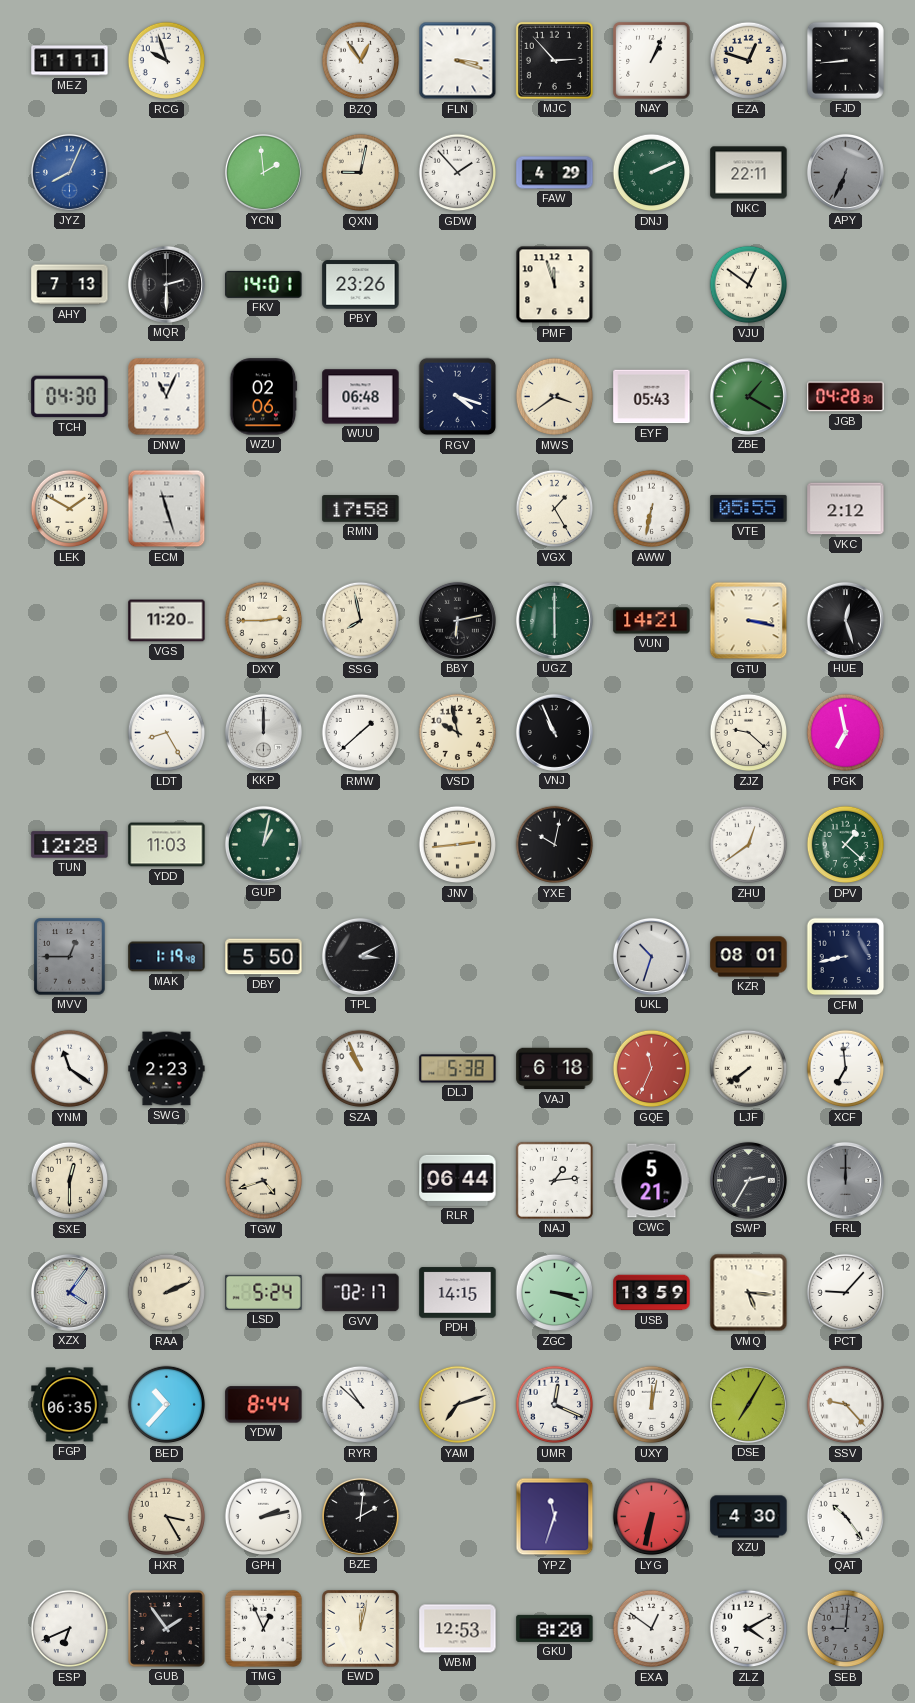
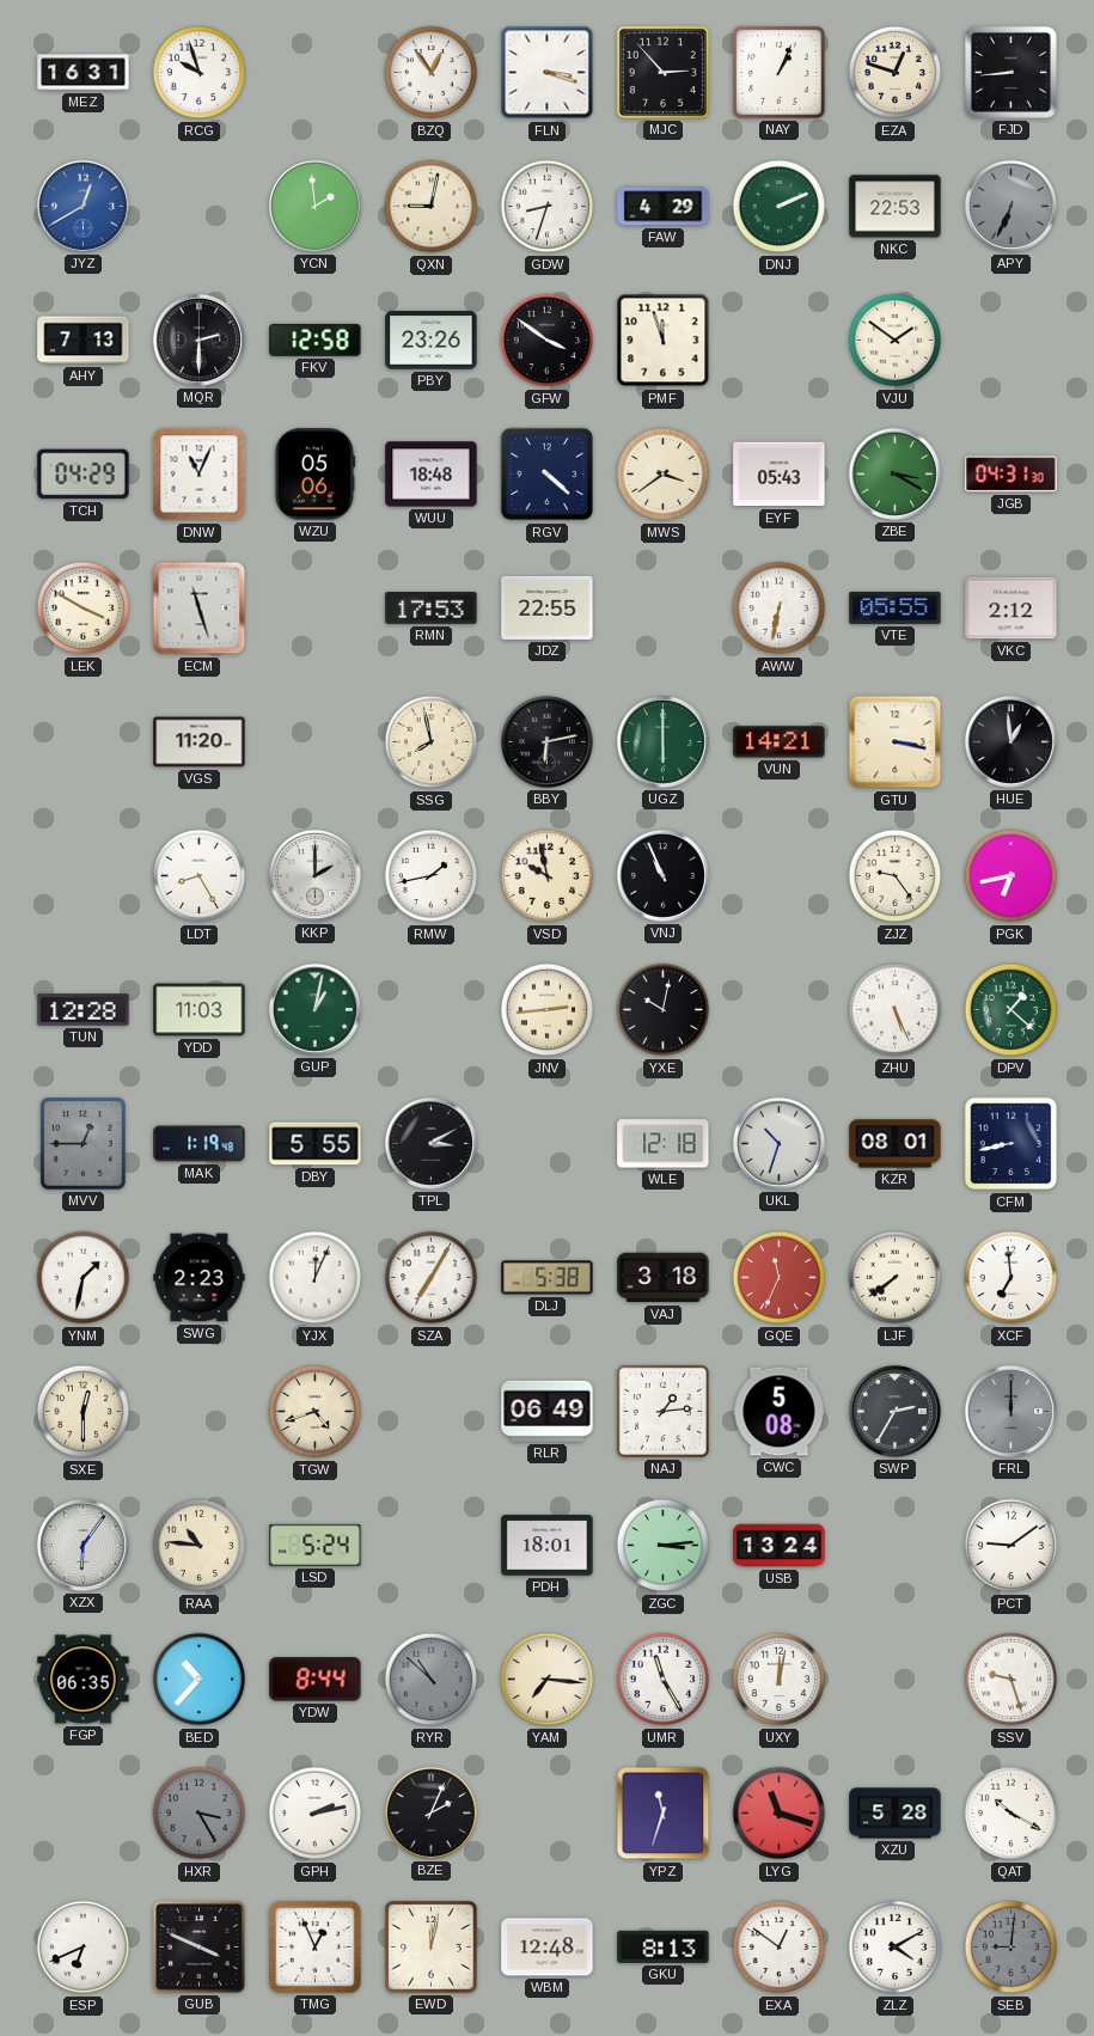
MEZ: 11:11 -> 16:31 (84, 73)
JYZ: 8:04 -> 12:40 (82, 206)
GDW: 1:53 -> 8:33 (548, 207)
NKC: 22:11 -> 22:53 (896, 207)
FKV: 14:01 -> 12:58 (316, 340)
GFW: none -> 3:51 (548, 341)
VJU: 12:51 -> 1:51 (896, 341)
TCH: 04:30 -> 04:29 (84, 475)
WZU: 02:06 -> 05:06 (316, 475)
WUU: 06:48 -> 18:48 (432, 475)
RGV: 4:18 -> 4:22 (548, 475)
ZBE: 1:20 -> 3:20 (894, 473)
JGB: 04:28 -> 04:31 (1012, 475)
LEK: 1:50 -> 3:50 (84, 609)
RMN: 17:58 -> 17:53 (432, 609)
JDZ: none -> 22:55 (548, 607)
VGX: 1:25 -> none (555, 509)
DXY: 2:45 -> none (264, 621)
HUE: 12:27 -> 12:59 (1010, 741)
KKP: 12:00 -> 2:00 (314, 875)
RMW: 1:38 -> 1:43 (432, 876)
ZJZ: 9:22 -> 9:24 (896, 876)
PGK: 6:58 -> 6:43 (1012, 876)
ZHU: 12:39 -> 5:26 (896, 1010)
DBY: 5:50 -> 5:55 (316, 1144)
WLE: none -> 12:18 (664, 1144)
YNM: 11:21 -> 1:32 (84, 1278)
YJX: none -> 12:04 (316, 1278)
SZA: 10:56 -> 7:05 (432, 1278)
VAJ: 6:18 -> 3:18 (664, 1278)
RLR: 06:44 -> 06:49 (548, 1411)
CWC: 5:21 -> 5:08 (780, 1412)
XZX: 4:06 -> 6:06 (82, 1545)
RAA: 2:11 -> 10:46 (200, 1546)
GVV: 02:17 -> none (361, 1293)
PDH: 14:15 -> 18:01 (548, 1546)
ZGC: 3:18 -> 3:14 (664, 1546)
USB: 13:59 -> 13:24 (780, 1546)
VMQ: 5:16 -> none (749, 1293)
PCT: 9:07 -> 9:09 (1012, 1546)
RYR dial: white -> grey (432, 1680)
YAM: 7:12 -> 7:16 (548, 1680)
UMR: 12:19 -> 11:25 (664, 1680)
DSE: 7:05 -> none (748, 1404)
SSV: 9:23 -> 9:27 (1012, 1680)
HXR dial: cream -> grey (200, 1814)
BZE: 2:01 -> 2:04 (430, 1812)
LYG: 6:32 -> 11:18 (780, 1814)
XZU: 4:30 -> 5:28 (896, 1814)
QAT: 10:24 -> 10:20 (1012, 1814)
GUB: 1:54 -> 3:49 (200, 1948)
WBM: 12:53 -> 12:48 (548, 1948)
GKU: 8:20 -> 8:13 (664, 1946)
